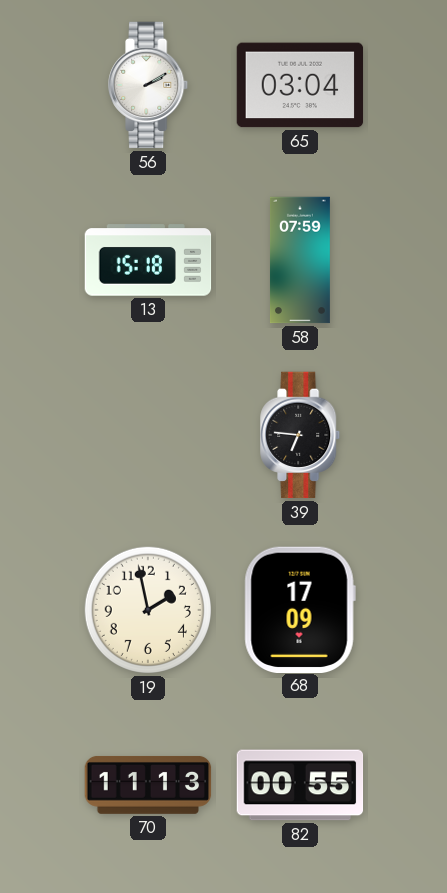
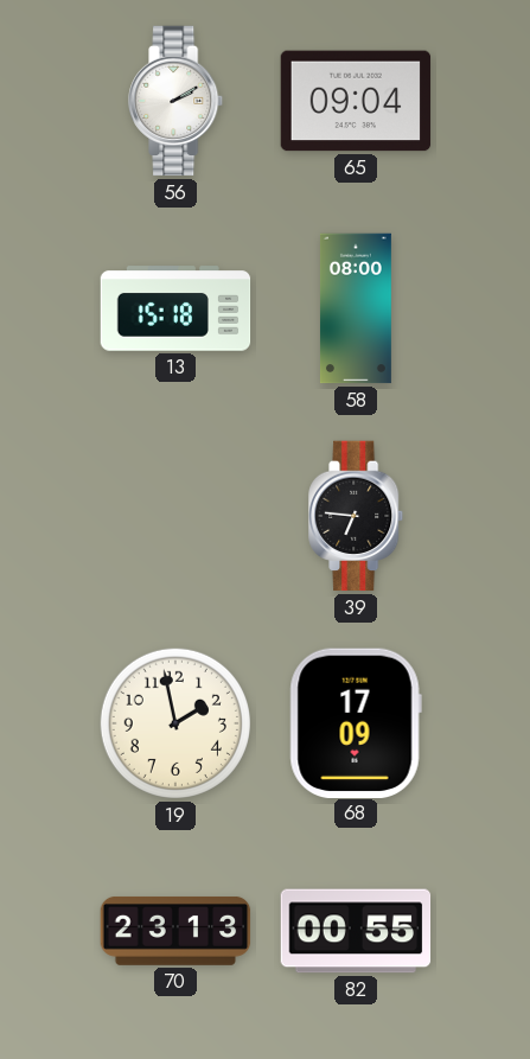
65: 03:04 -> 09:04 (356, 101)
58: 07:59 -> 08:00 (356, 308)
70: 11:13 -> 23:13 (175, 931)
